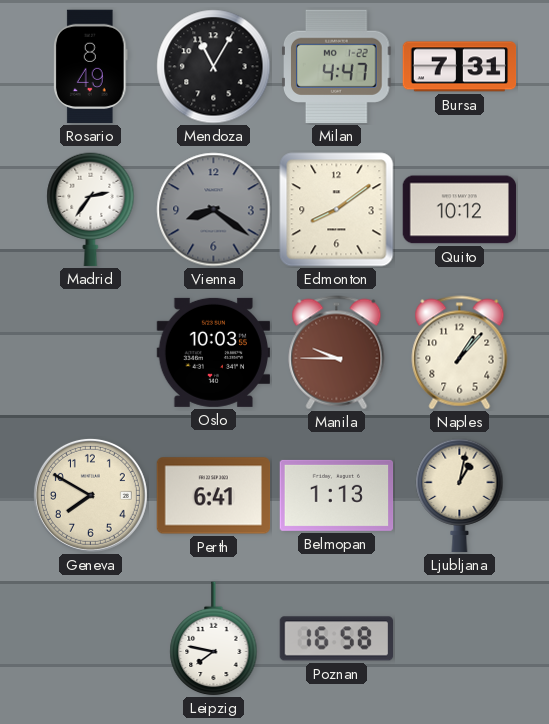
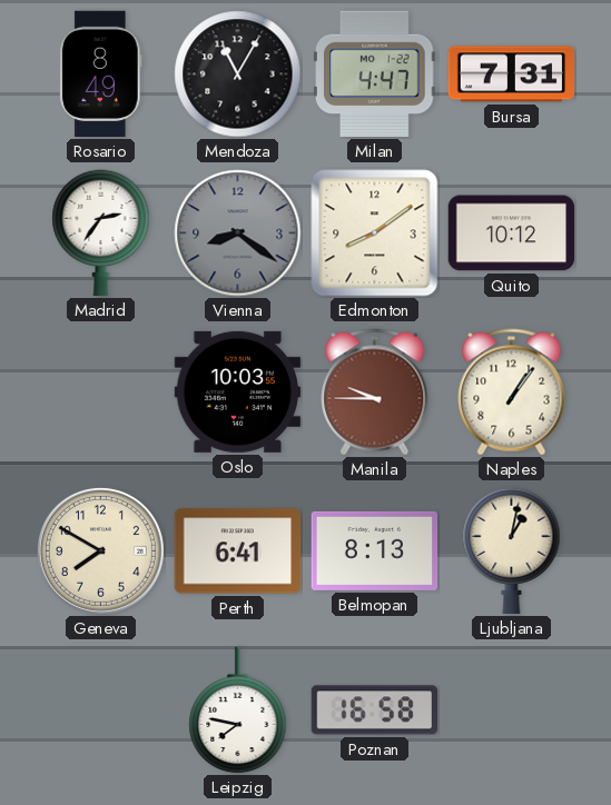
Naples: 1:07 -> 1:06 (512, 392)
Belmopan: 1:13 -> 8:13 (375, 550)
